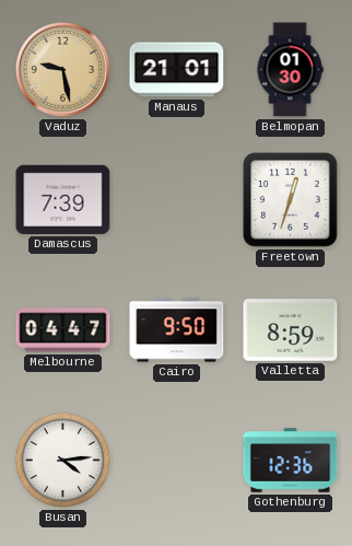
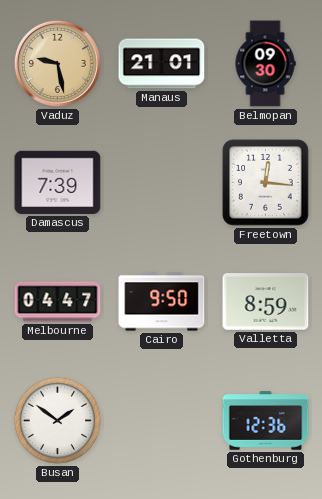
Belmopan: 01:30 -> 09:30 (265, 64)
Freetown: 12:33 -> 12:16 (266, 183)
Busan: 4:14 -> 1:51 (57, 420)
